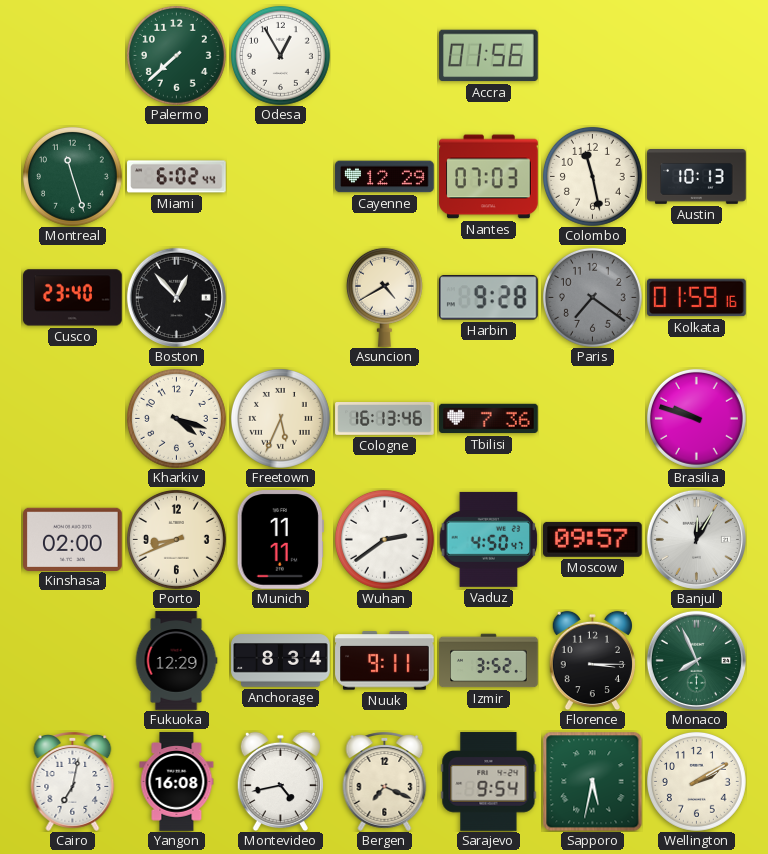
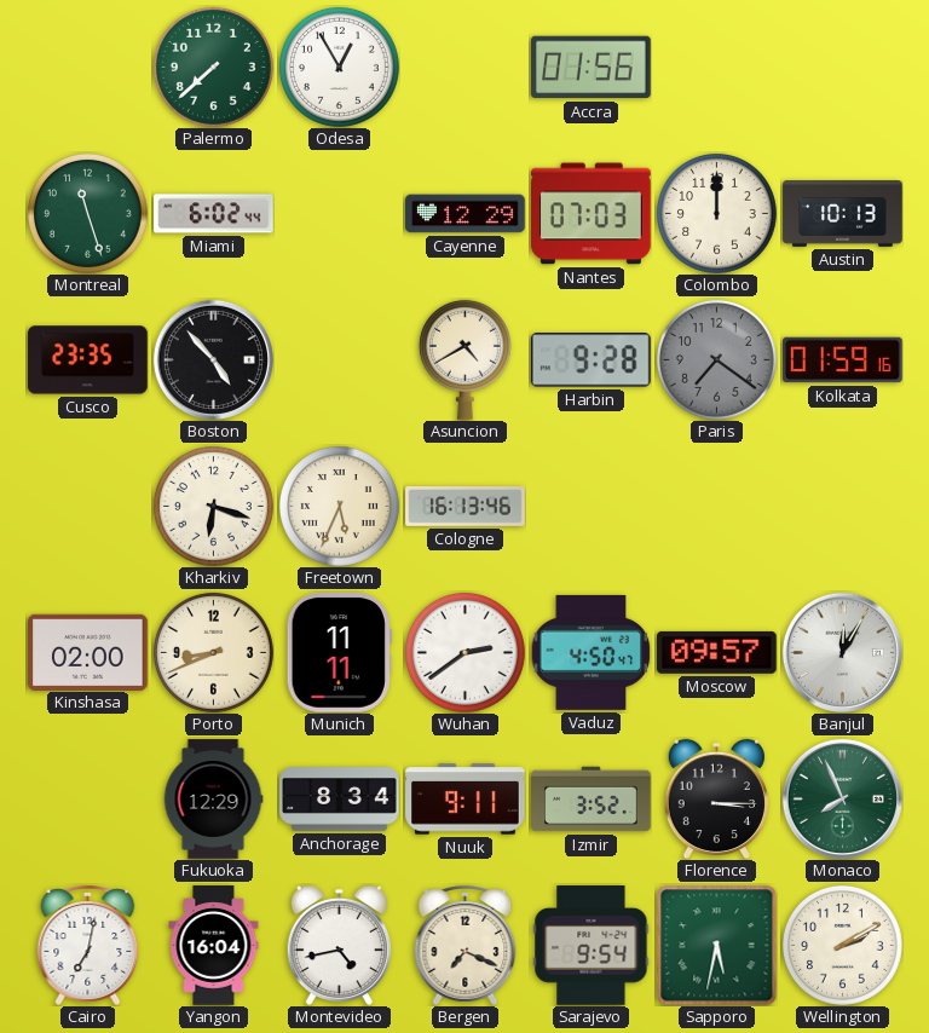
Colombo: 11:28 -> 12:00 (716, 213)
Cusco: 23:40 -> 23:35 (88, 360)
Boston: 12:53 -> 4:53 (213, 359)
Kharkiv: 4:18 -> 6:18 (213, 506)
Tbilisi: 7:36 -> none (489, 419)
Brasilia: 9:48 -> none (696, 418)
Yangon: 16:08 -> 16:04 (214, 946)
